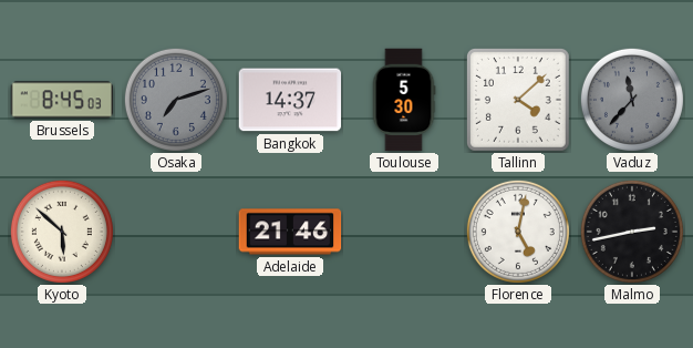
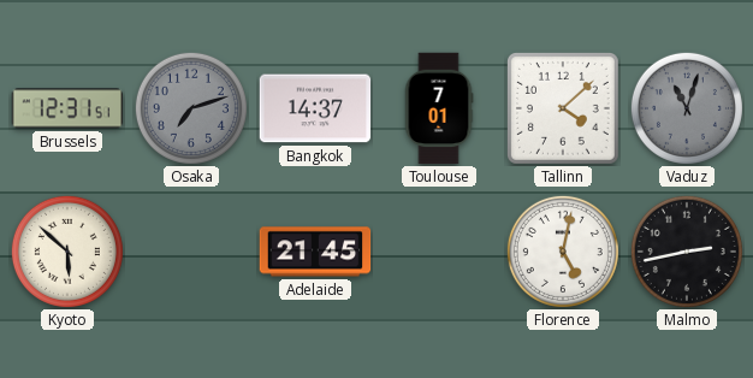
Brussels: 8:45 -> 12:31 (67, 108)
Toulouse: 5:30 -> 7:01 (439, 108)
Vaduz: 11:37 -> 11:03 (687, 108)
Adelaide: 21:46 -> 21:45 (315, 252)
